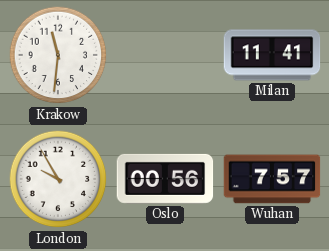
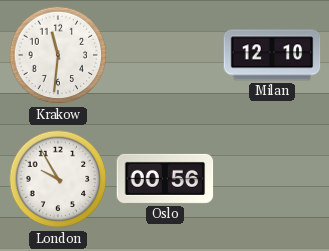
Milan: 11:41 -> 12:10 (272, 55)
Wuhan: 7:57 -> none (272, 179)
